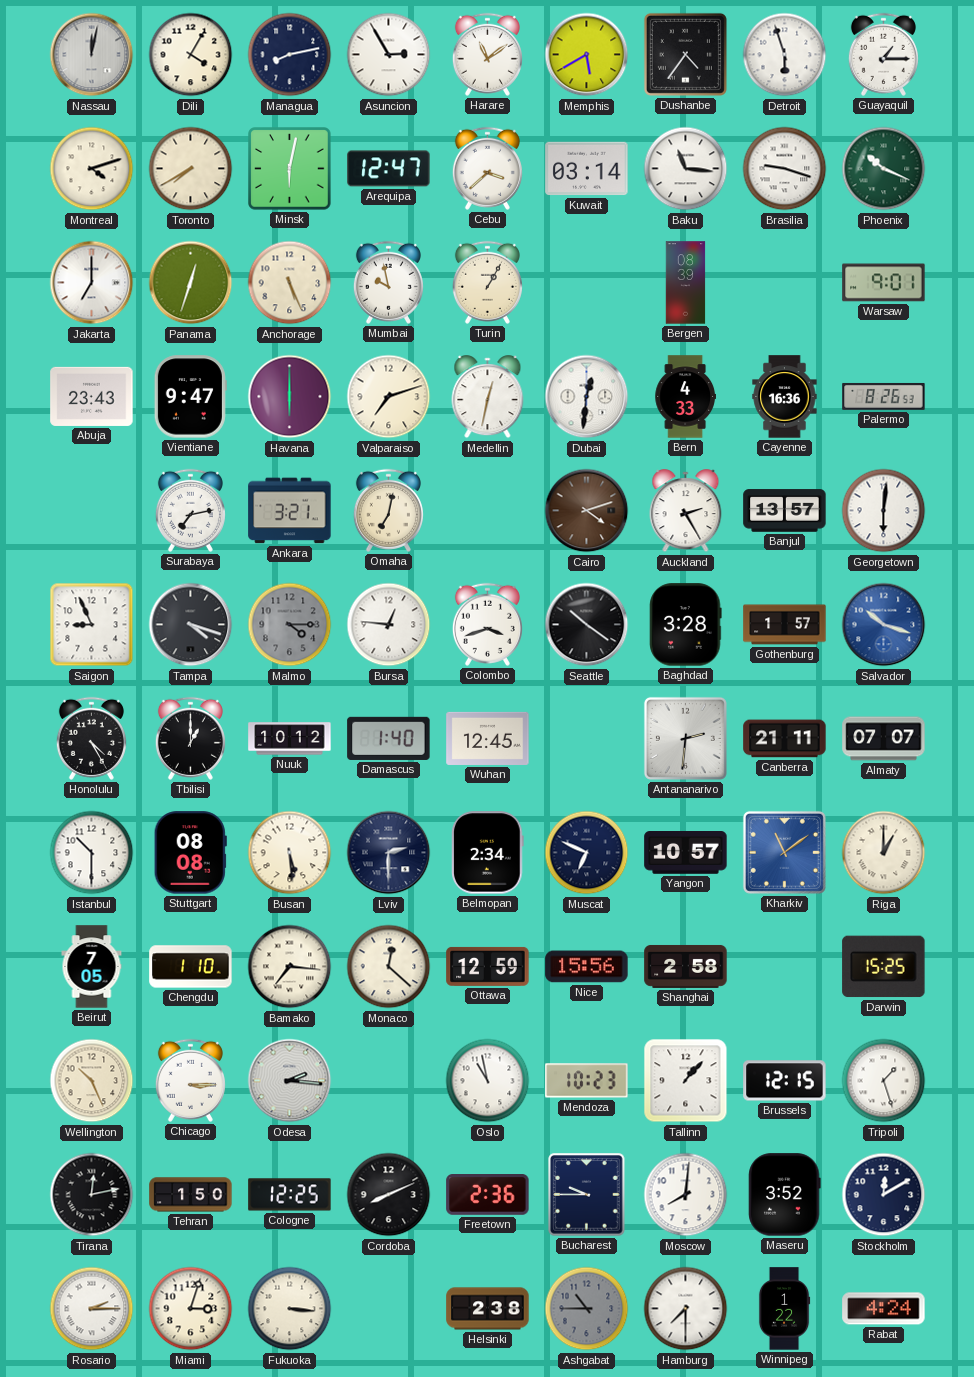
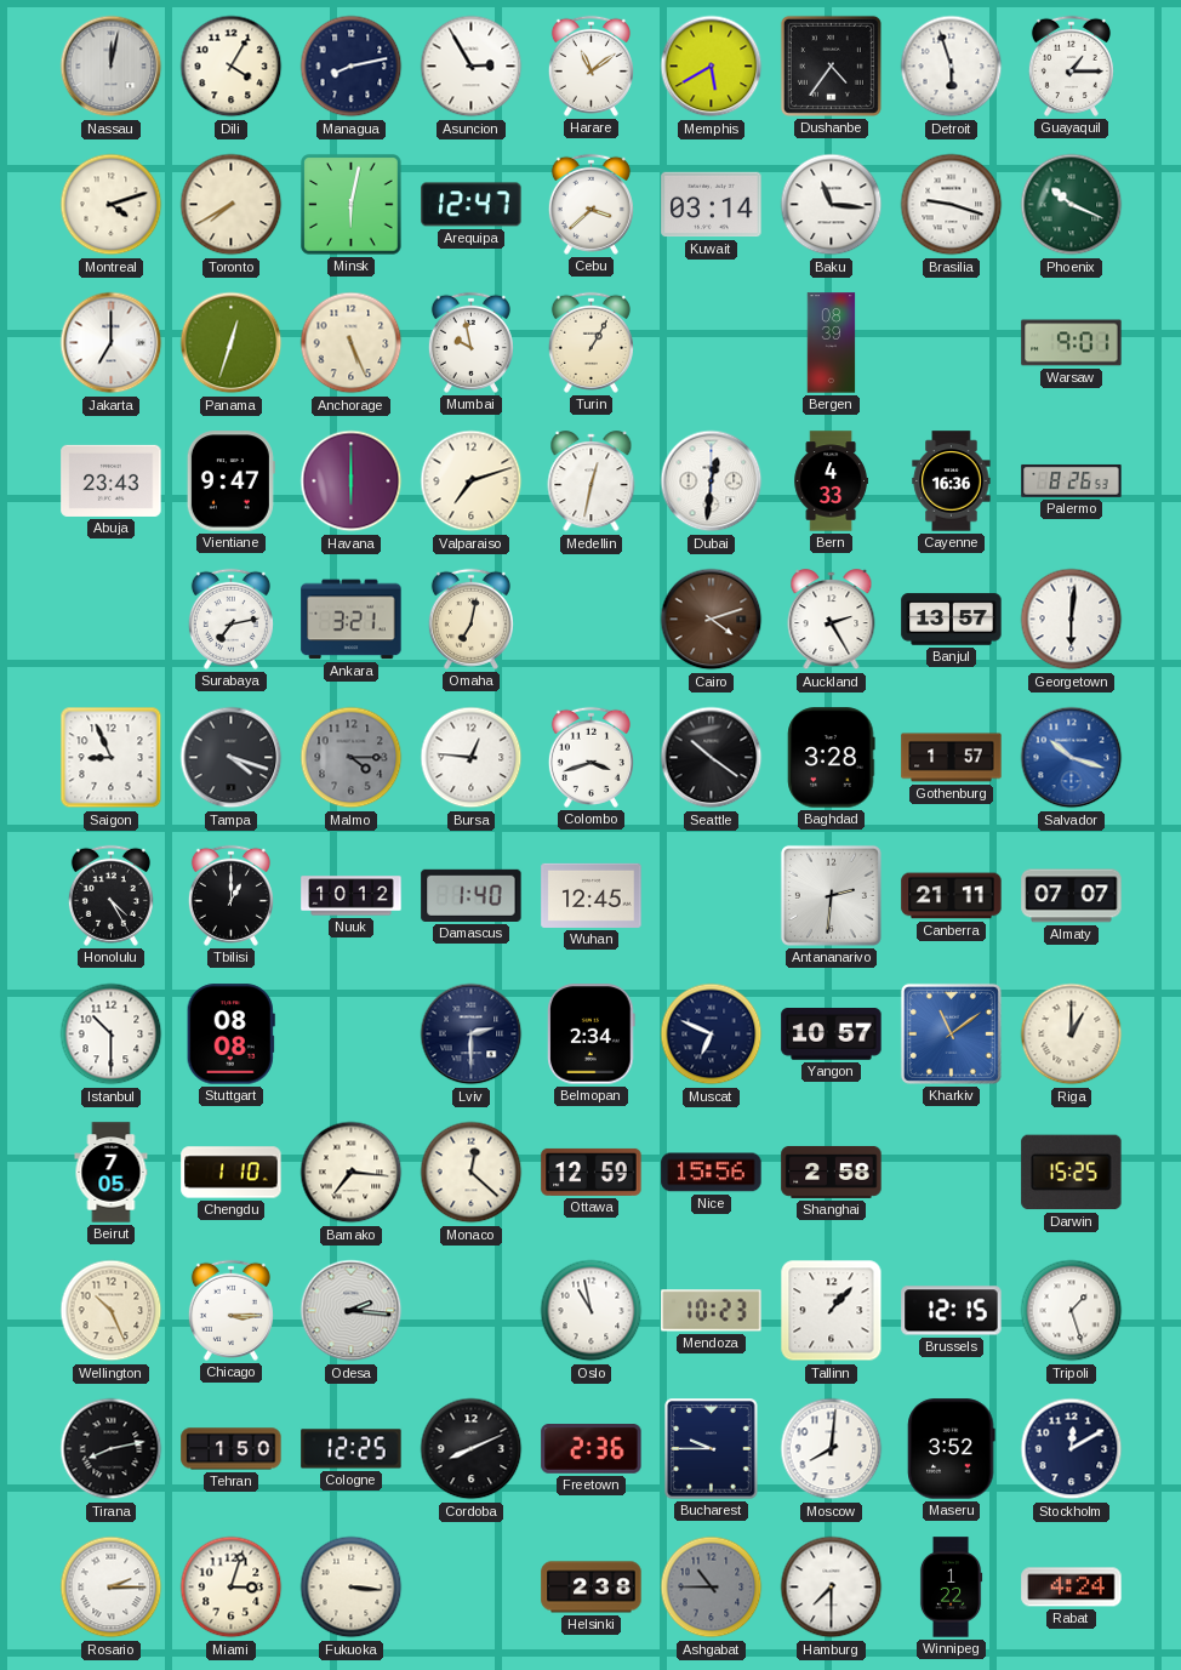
Busan: 5:29 -> none (290, 853)
Tirana: 12:13 -> 8:13 (112, 1449)
